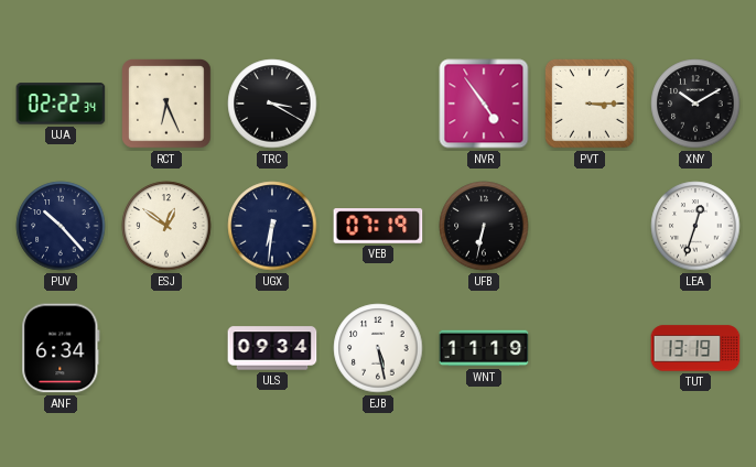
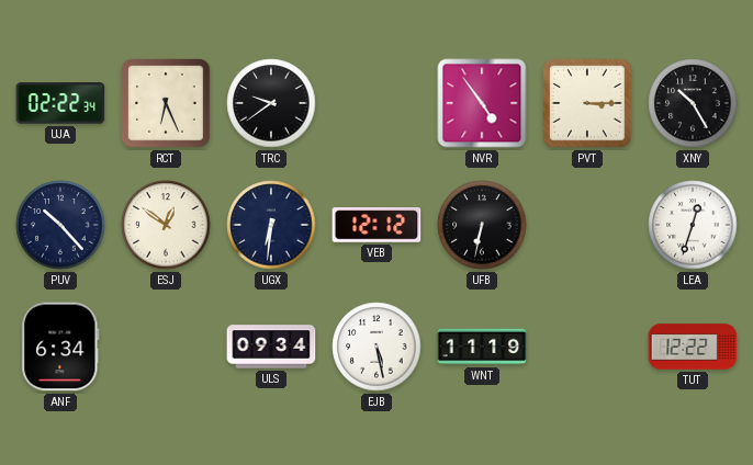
TRC: 3:20 -> 9:39 (271, 103)
XNY: 10:10 -> 10:25 (693, 103)
VEB: 07:19 -> 12:12 (376, 225)
TUT: 13:19 -> 12:22 (693, 347)
